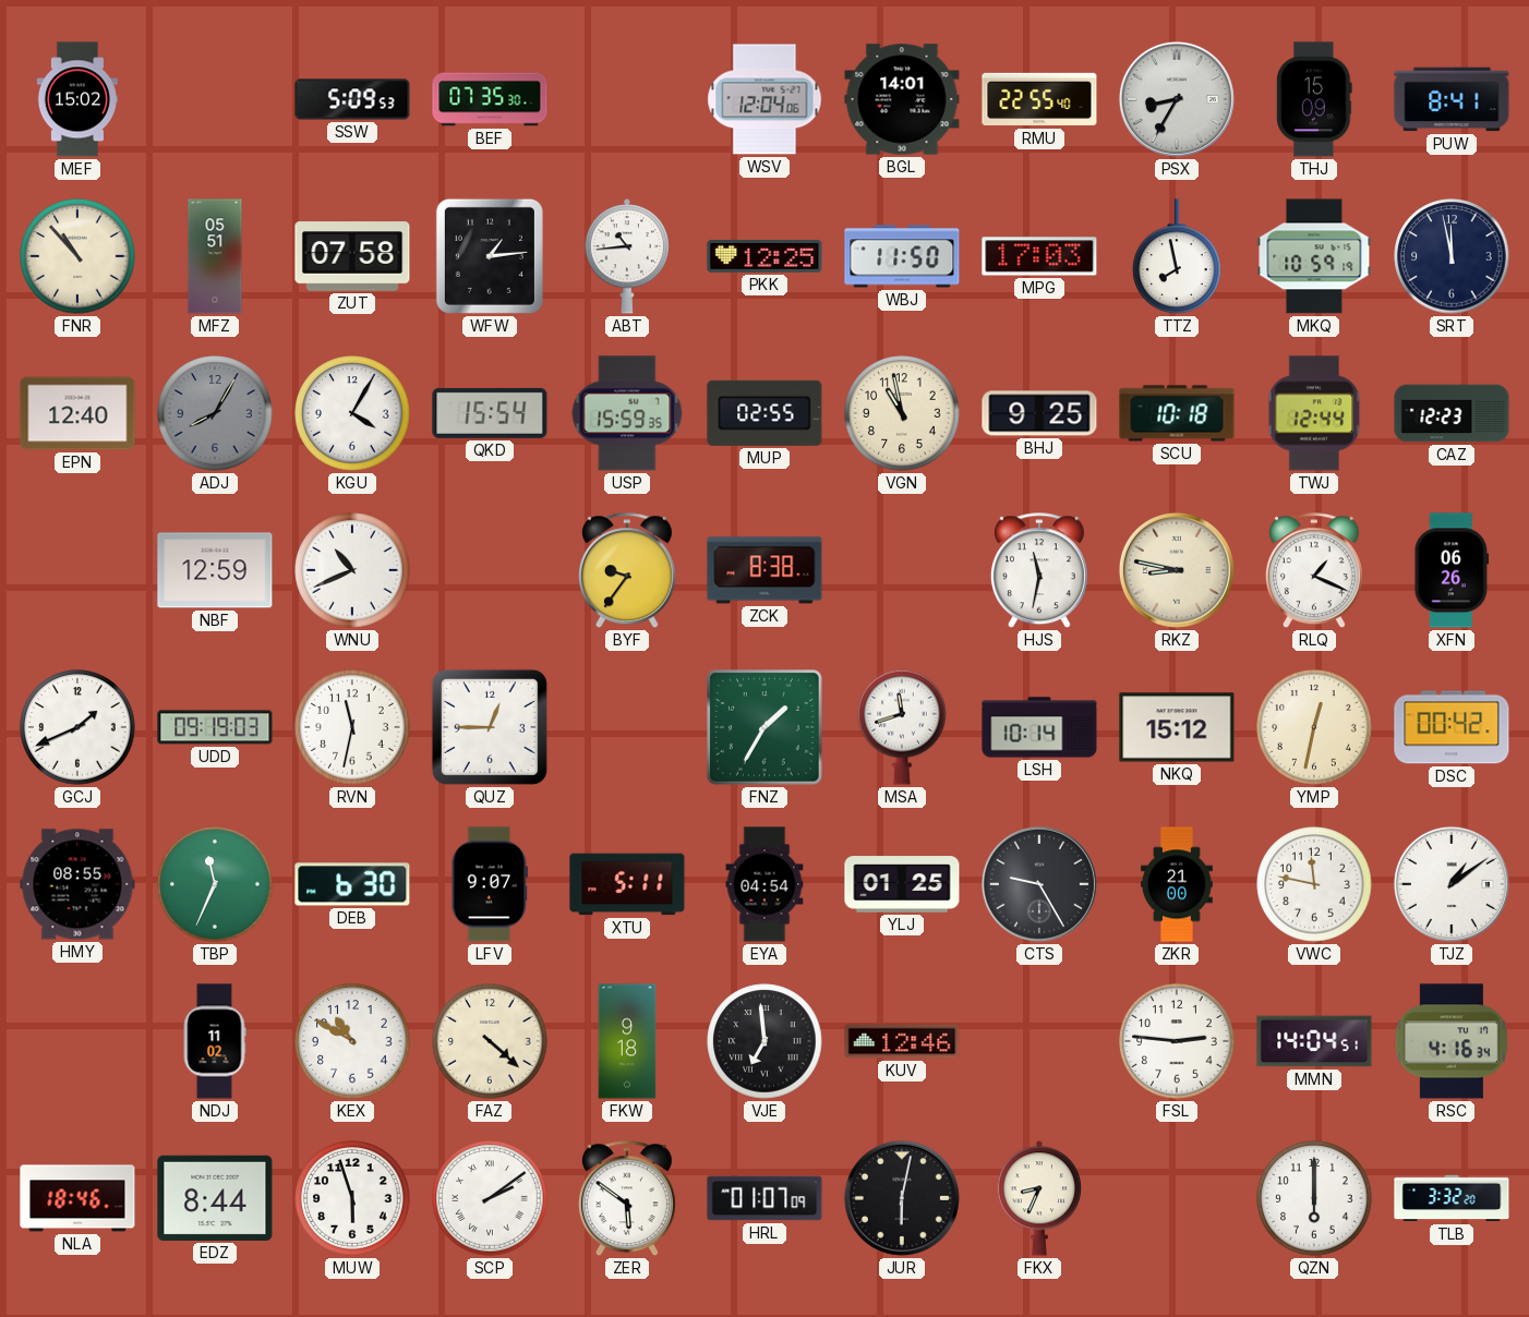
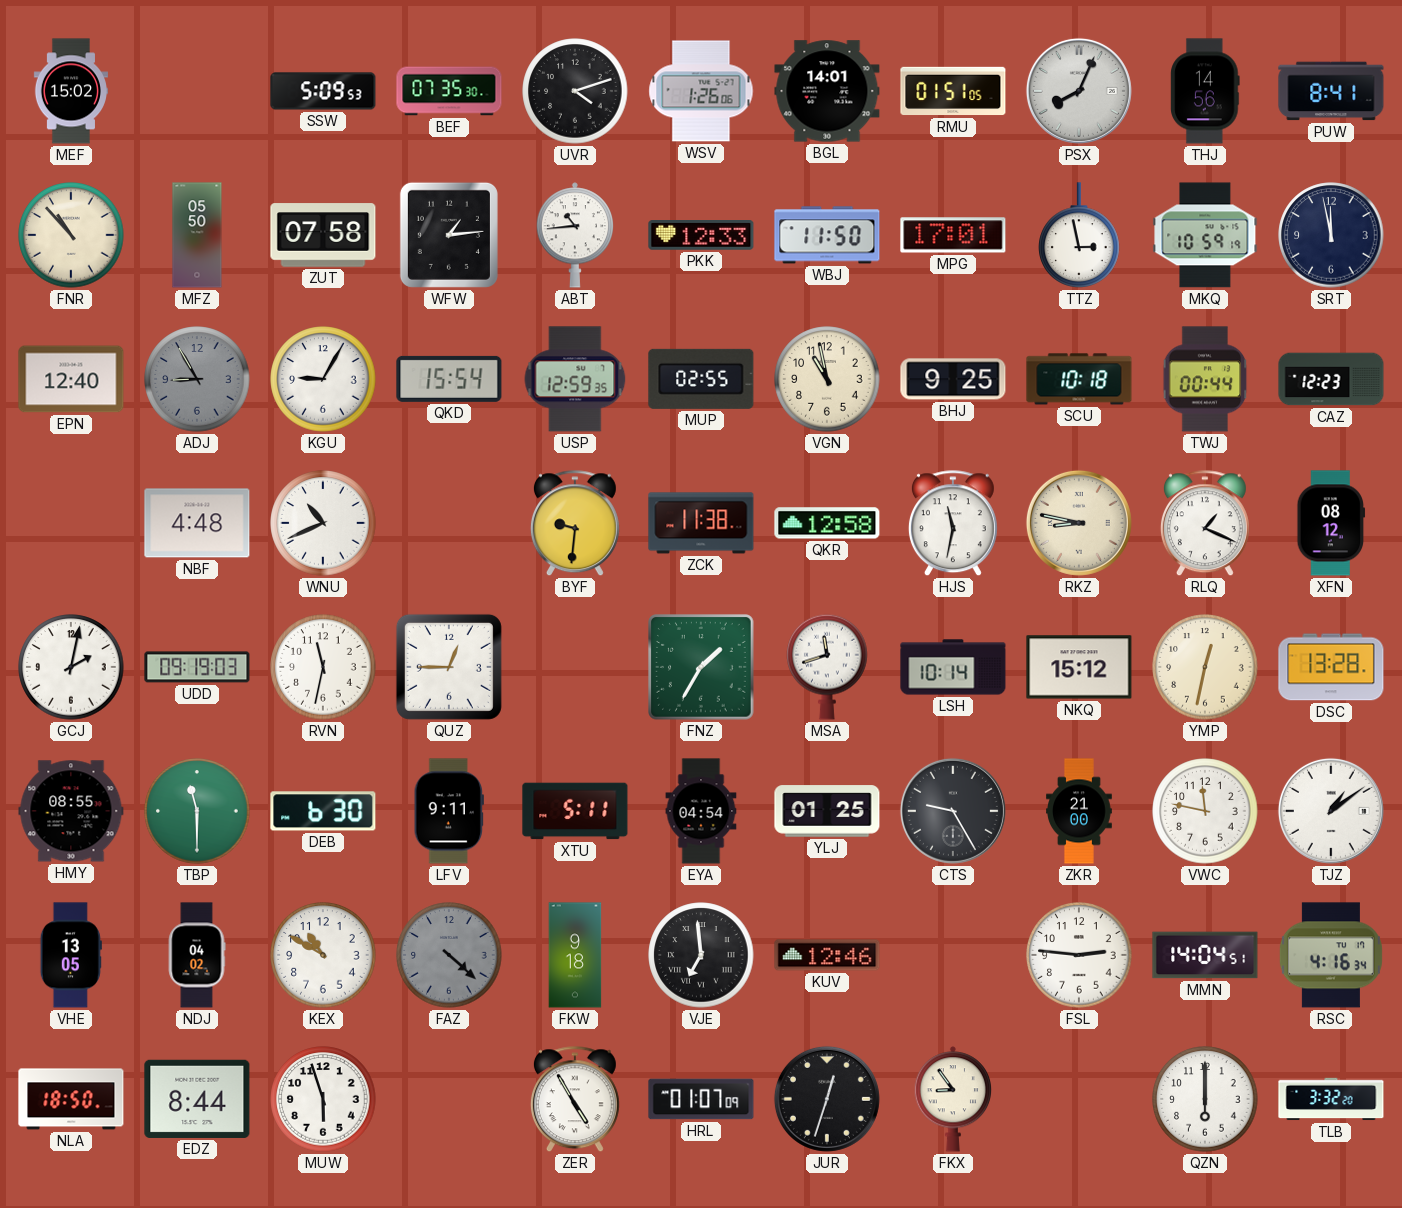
UVR: none -> 4:12 (575, 91)
WSV: 12:04 -> 1:26 (701, 91)
RMU: 22:55 -> 01:51 (953, 91)
PSX: 8:35 -> 8:04 (1079, 91)
THJ: 15:09 -> 14:56 (1205, 91)
MFZ: 05:51 -> 05:50 (197, 235)
PKK: 12:25 -> 12:33 (701, 236)
MPG: 17:03 -> 17:01 (953, 235)
TTZ: 7:58 -> 2:58 (1079, 235)
ADJ: 8:05 -> 8:55 (197, 379)
KGU: 4:05 -> 9:05 (323, 379)
USP: 15:59 -> 12:59 (575, 379)
TWJ: 12:44 -> 00:44 (1205, 379)
NBF: 12:59 -> 4:48 (197, 523)
BYF: 9:36 -> 9:31 (575, 524)
ZCK: 8:38 -> 11:38 (701, 523)
QKR: none -> 12:58 (827, 523)
XFN: 06:26 -> 08:12 (1331, 523)
GCJ: 1:41 -> 2:02 (71, 667)
DSC: 00:42 -> 13:28 (1331, 667)
TBP: 11:34 -> 11:30 (197, 811)
LFV: 9:07 -> 9:11 (448, 811)
VHE: none -> 13:05 (71, 955)
NDJ: 11:02 -> 04:02 (197, 955)
FAZ dial: cream -> grey (449, 955)
NLA: 18:46 -> 18:50 (71, 1099)
SCP: 2:09 -> none (490, 1198)
ZER: 5:51 -> 4:55 (575, 1100)
JUR: 6:02 -> 12:33 (827, 1099)
FKX: 8:34 -> 8:54 (953, 1099)
